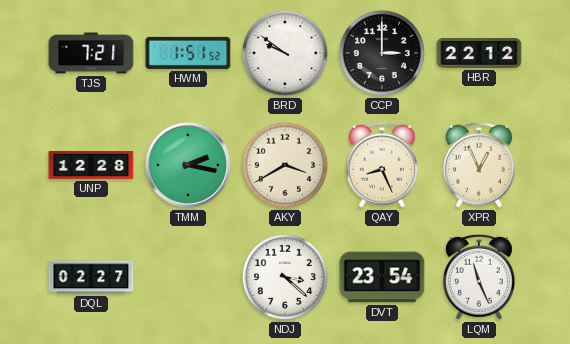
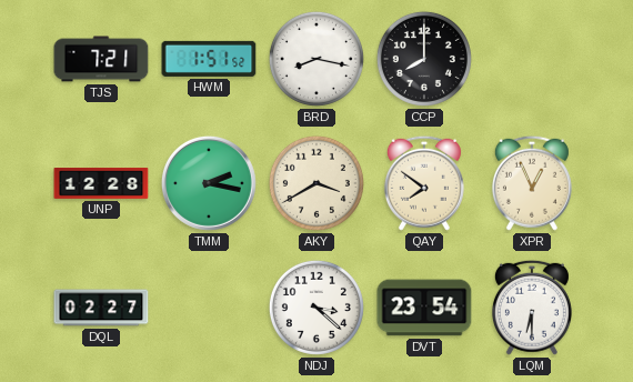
BRD: 9:51 -> 8:17 (316, 59)
CCP: 3:00 -> 8:00 (424, 59)
HBR: 22:12 -> none (479, 54)
QAY: 8:26 -> 7:51 (424, 183)
LQM: 11:26 -> 6:30 (532, 308)
